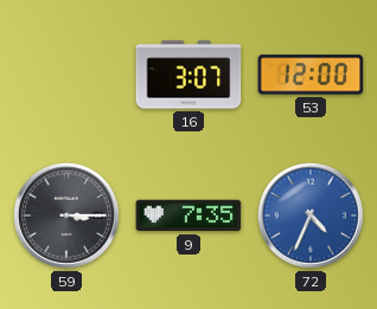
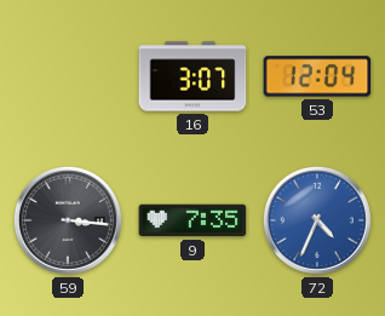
53: 12:00 -> 12:04 (317, 76)
59: 3:15 -> 3:16 (68, 220)
